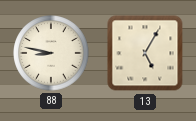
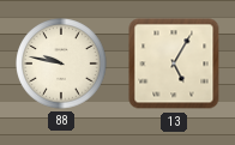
88: 8:47 -> 9:47 (61, 64)
